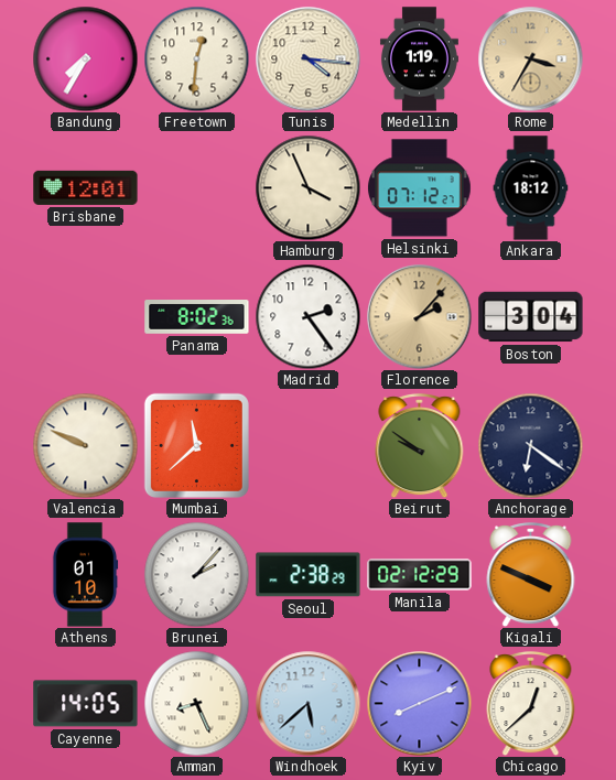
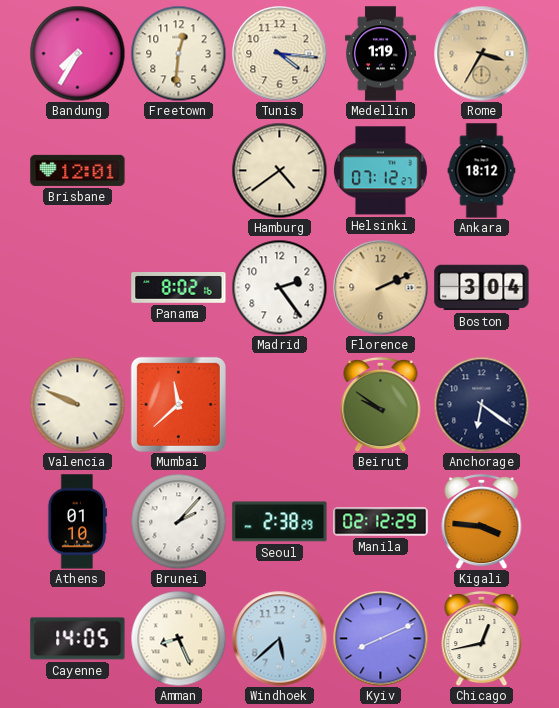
Hamburg: 3:56 -> 4:39 (279, 170)
Panama: 8:02:36 -> 8:02:16 (179, 288)
Florence: 2:07 -> 2:11 (380, 287)
Kigali: 3:49 -> 3:46 (482, 521)
Chicago: 12:38 -> 12:43 (482, 638)
